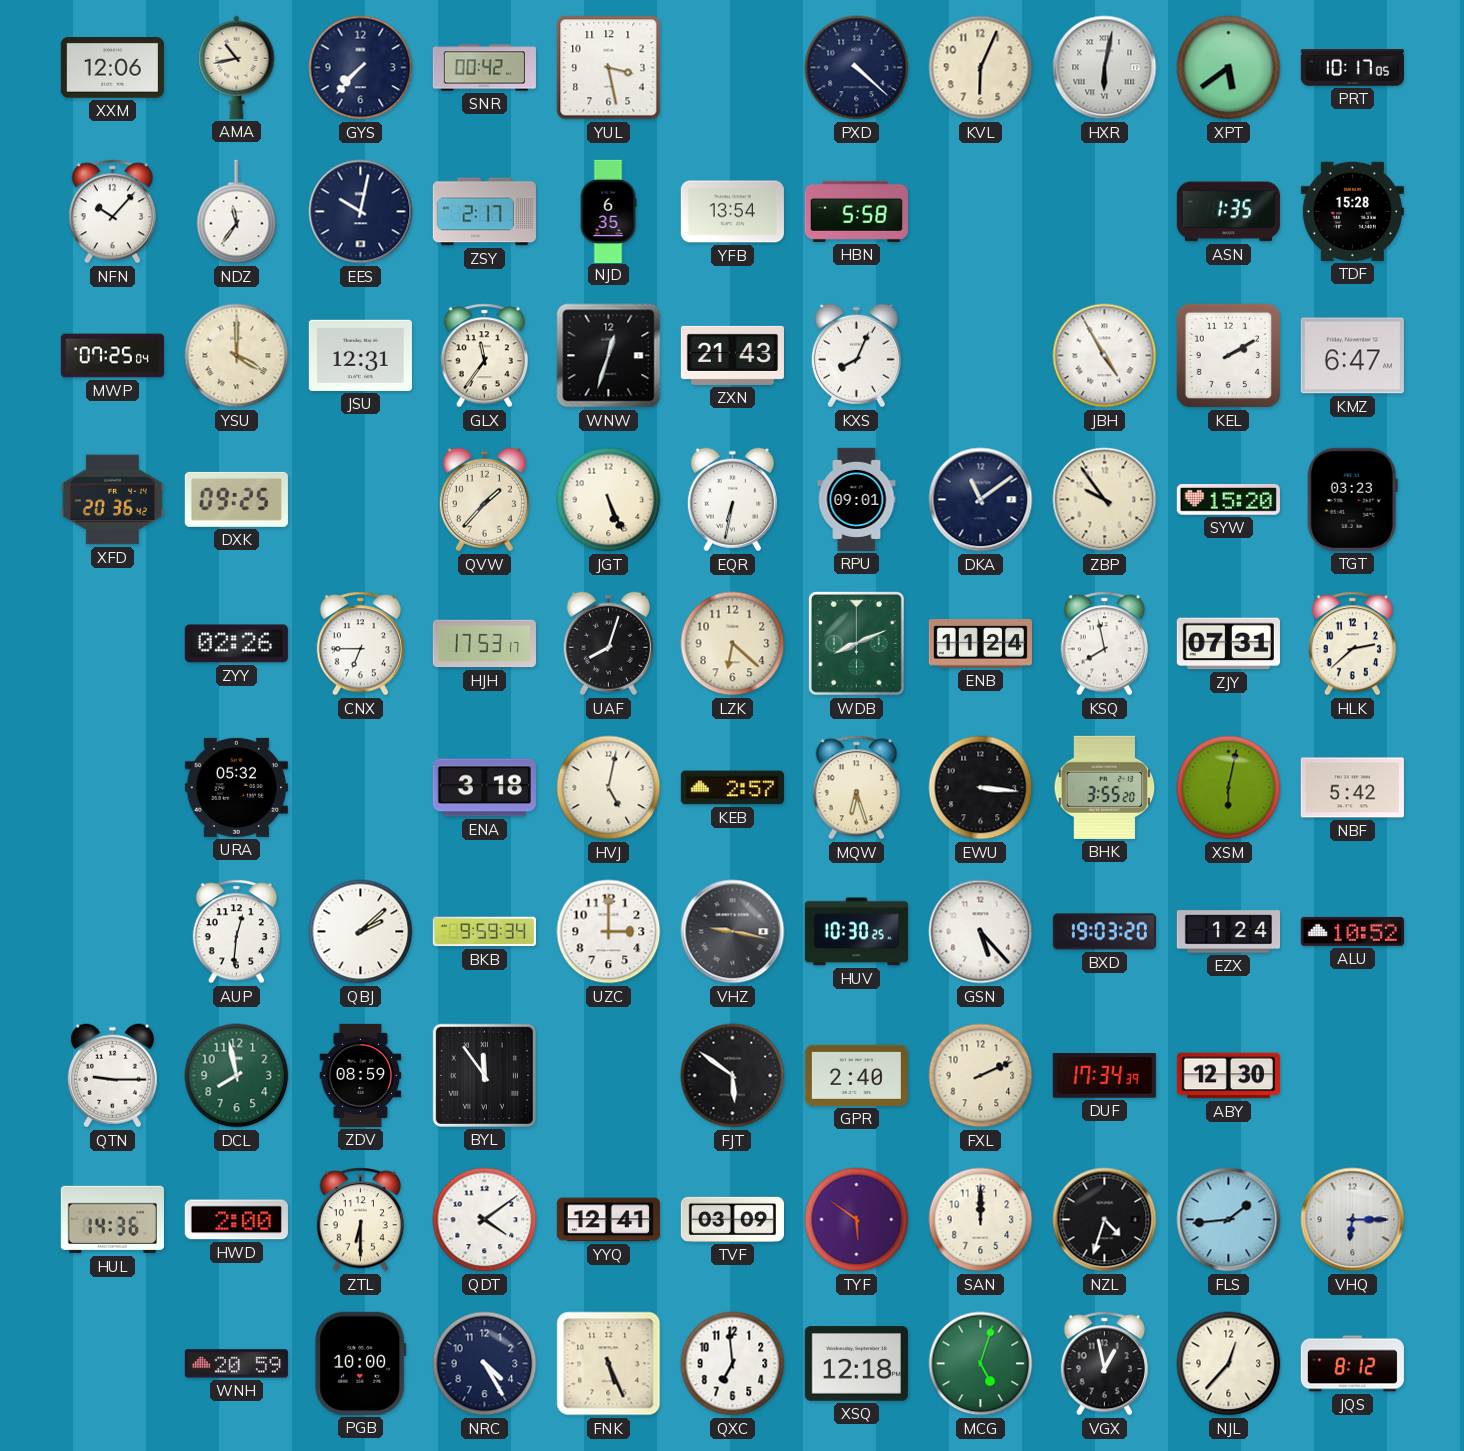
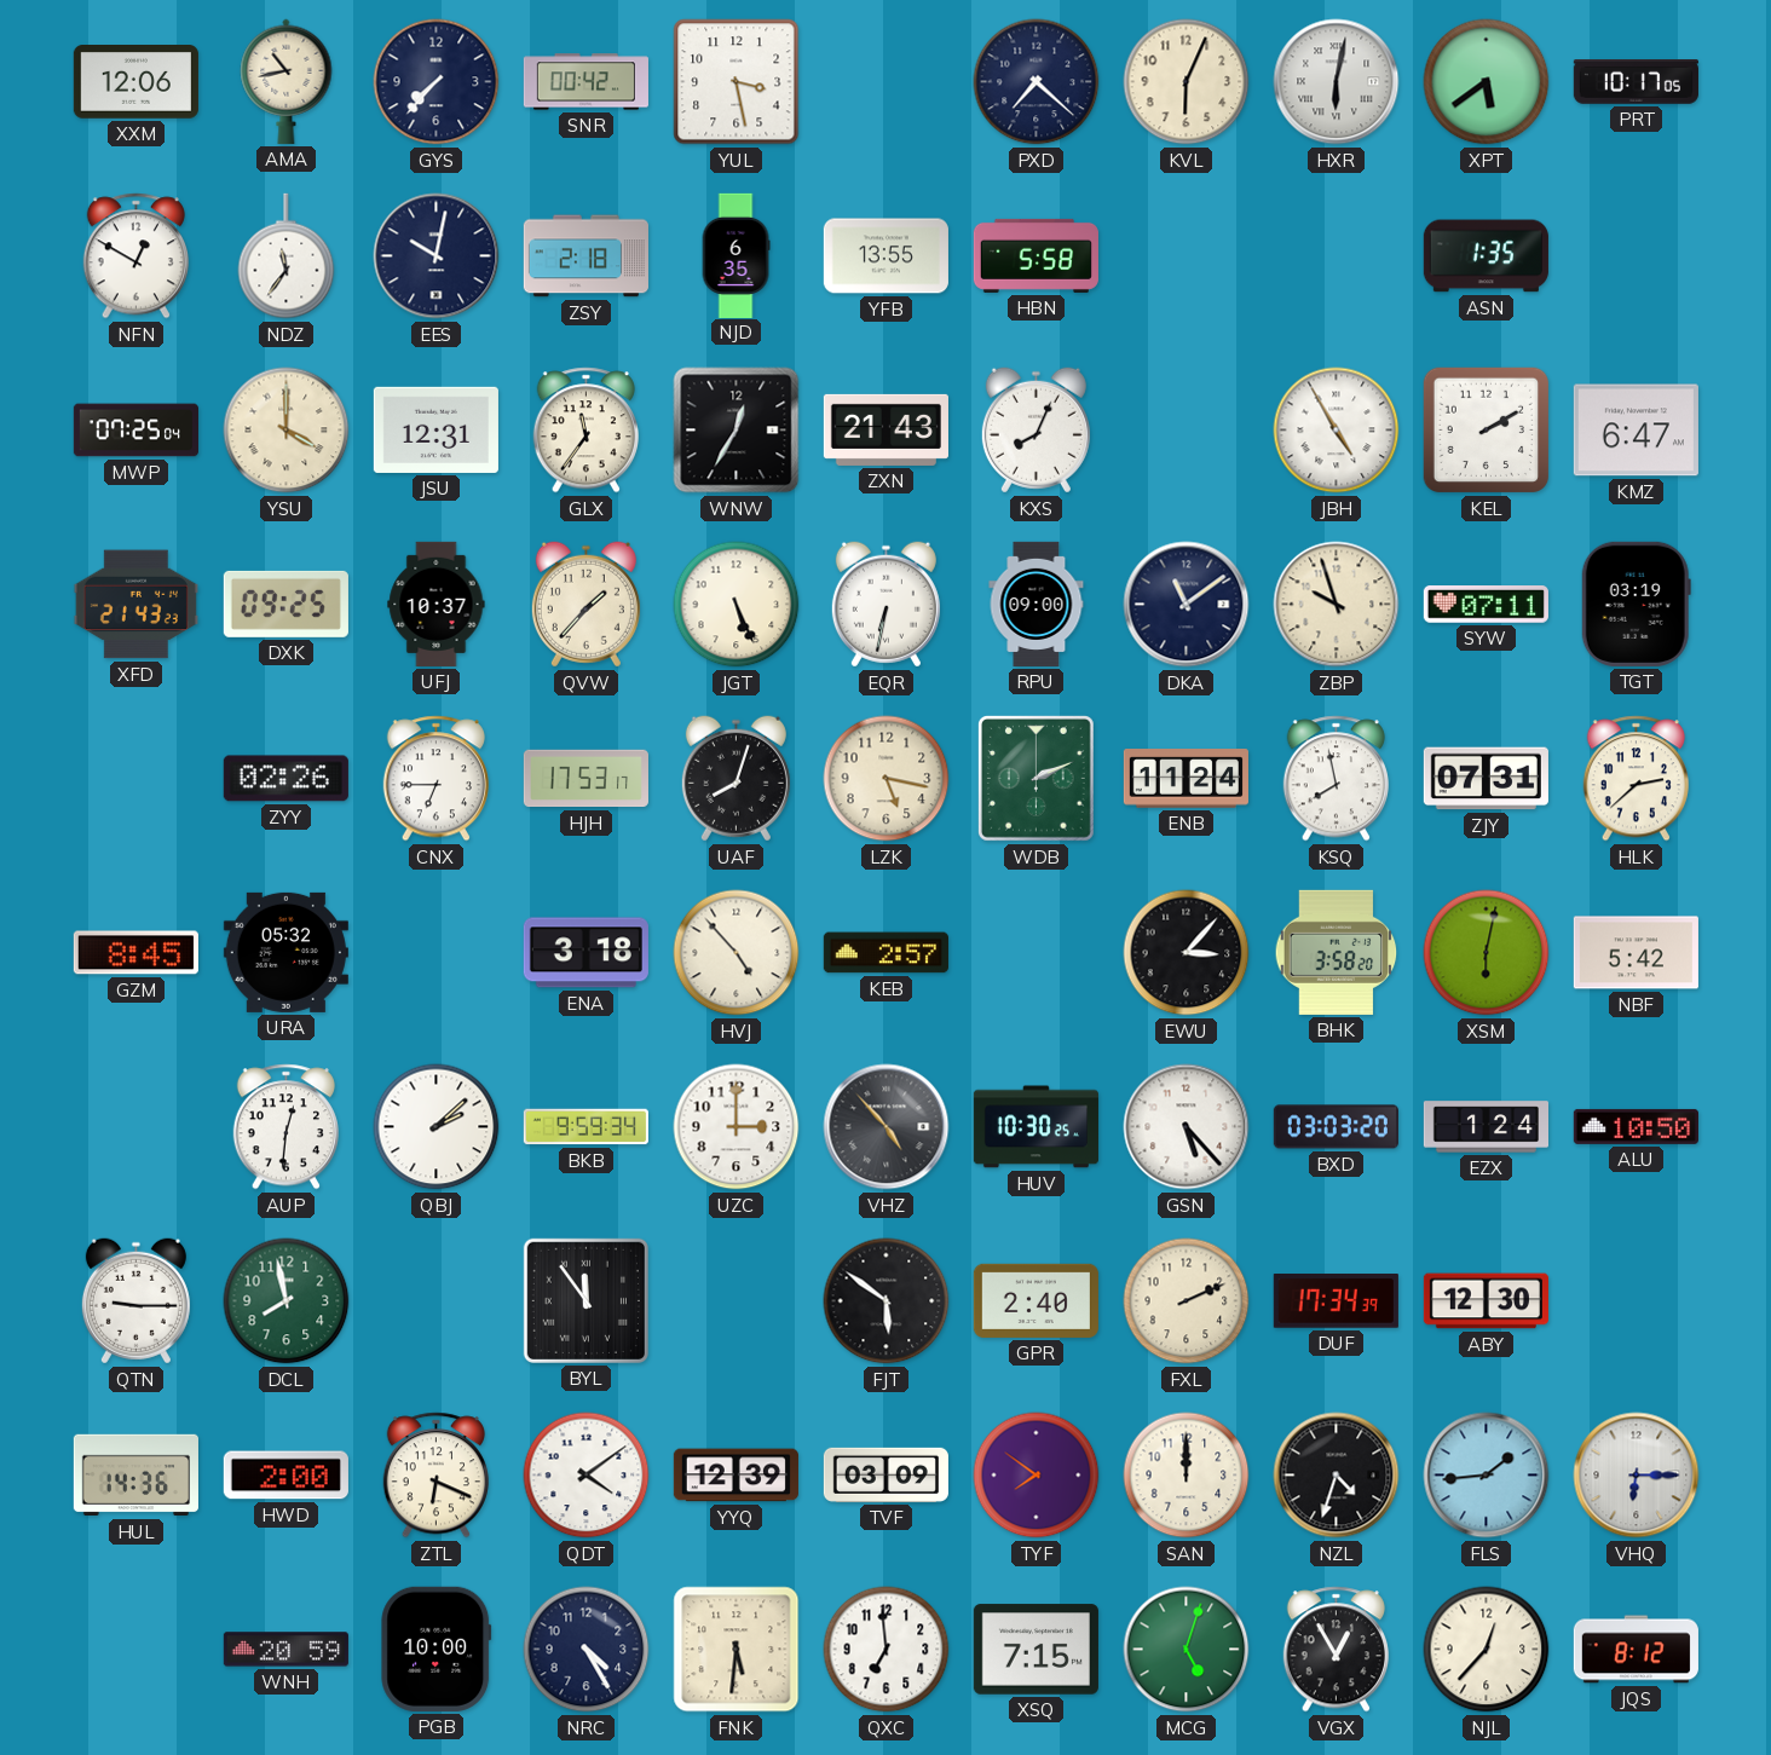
PXD: 4:22 -> 7:22 (1037, 82)
NFN: 10:07 -> 12:50 (135, 256)
ZSY: 2:17 -> 2:18 (585, 256)
YFB: 13:54 -> 13:55 (885, 256)
TDF: 15:28 -> none (1352, 211)
WNW: 12:33 -> 12:35 (737, 431)
XFD: 20:36 -> 21:43 (135, 605)
UFJ: none -> 10:37 (437, 604)
RPU: 09:01 -> 09:00 (1037, 604)
ZBP: 9:54 -> 9:57 (1337, 605)
SYW: 15:20 -> 07:11 (1486, 605)
TGT: 03:23 -> 03:19 (1636, 604)
LZK: 6:22 -> 5:17 (887, 779)
WDB: 8:11 -> 2:11 (1037, 779)
GZM: none -> 8:45 (135, 953)
HVJ: 5:02 -> 4:53 (737, 953)
MQW: 6:27 -> none (856, 788)
EWU: 3:16 -> 3:07 (1187, 953)
BHK: 3:55 -> 3:58 (1337, 952)
VHZ: 9:17 -> 4:53 (887, 1127)
BXD: 19:03 -> 03:03 (1336, 1127)
ALU: 10:52 -> 10:50 (1636, 1126)
ZDV: 08:59 -> none (361, 1075)
ZTL: 6:30 -> 6:19 (435, 1476)
YYQ: 12:41 -> 12:39 (735, 1476)
TYF: 5:51 -> 7:51 (1037, 1476)
FNK: 5:26 -> 5:31 (737, 1650)
XSQ: 12:18 -> 7:15 (1036, 1650)
VGX: 12:58 -> 12:55 (1336, 1650)
